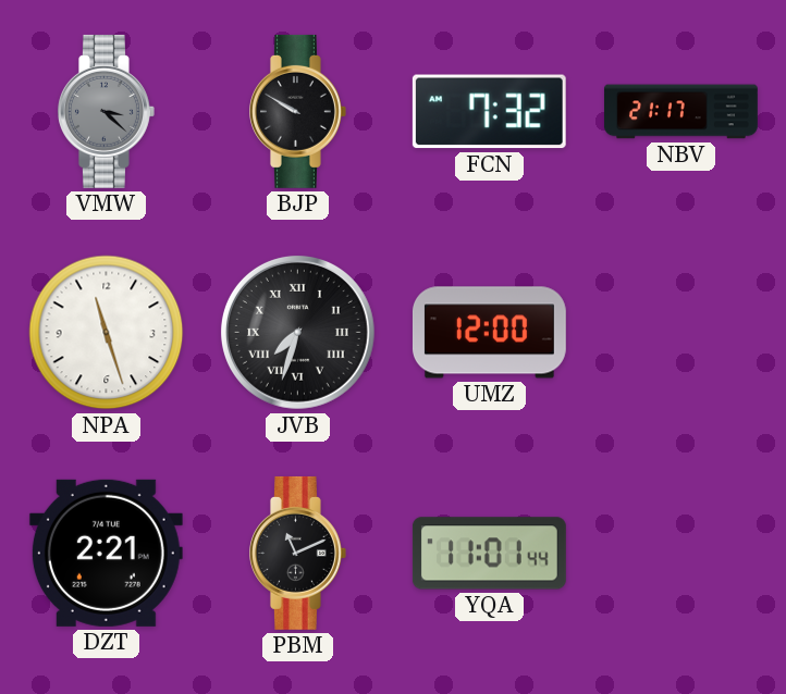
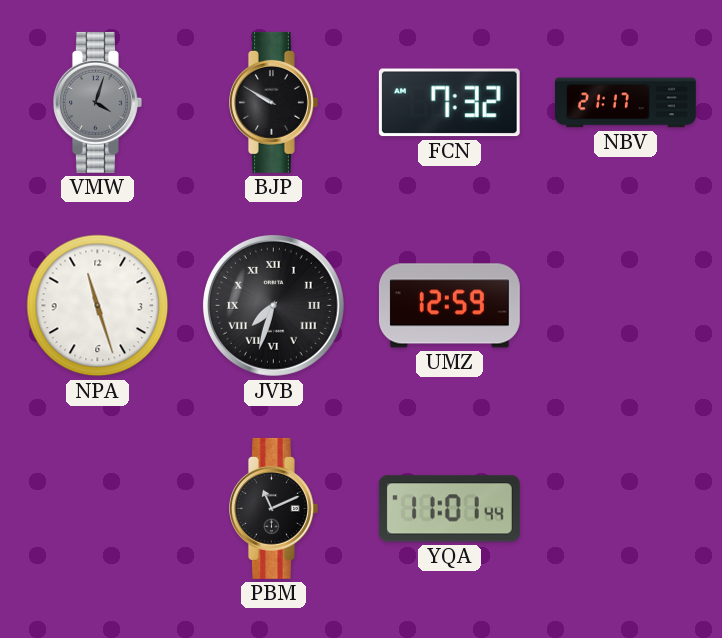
VMW: 3:22 -> 4:03 (98, 102)
UMZ: 12:00 -> 12:59 (449, 306)
DZT: 2:21 -> none (106, 553)
